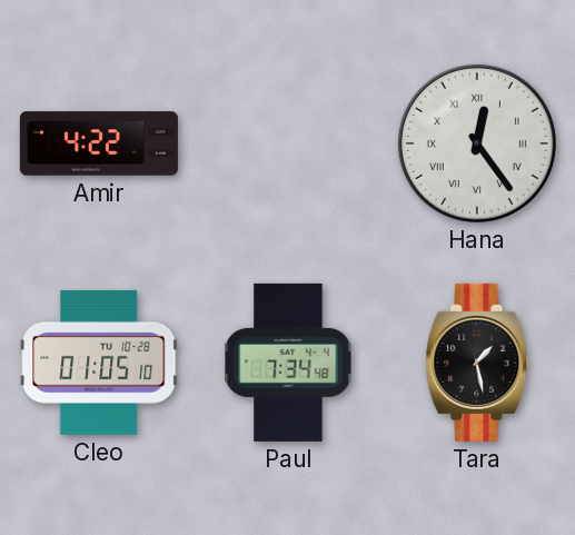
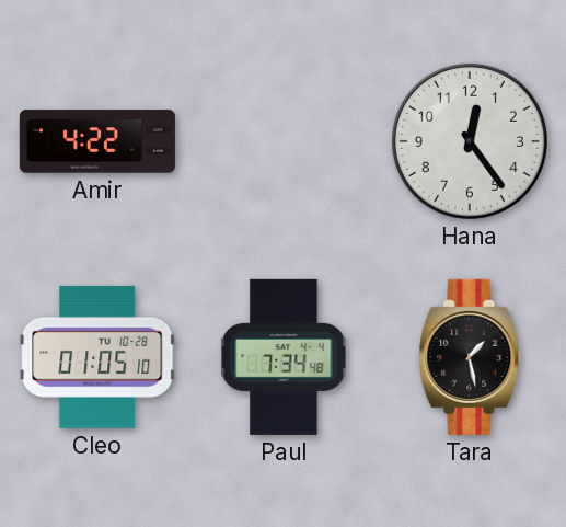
Hana numerals: Roman -> Arabic (470, 141)
